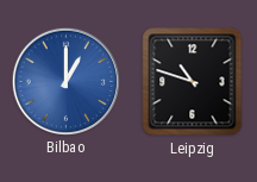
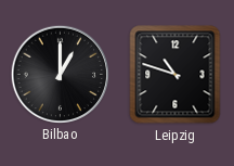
Bilbao dial: blue -> black (60, 74)
